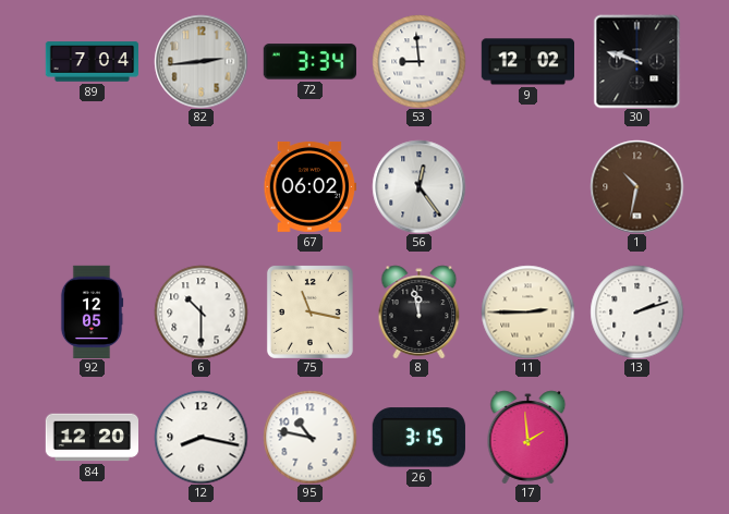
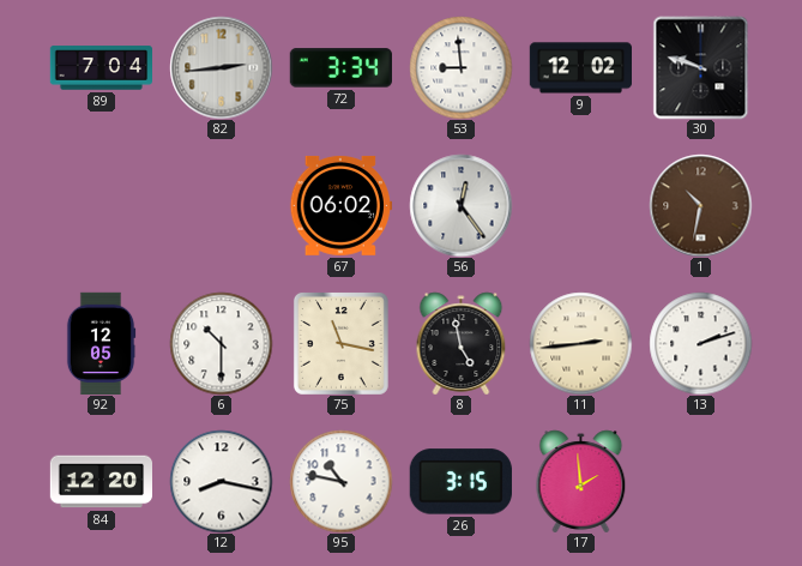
8: 11:58 -> 4:58 (462, 343)
11: 2:45 -> 2:44 (580, 343)
